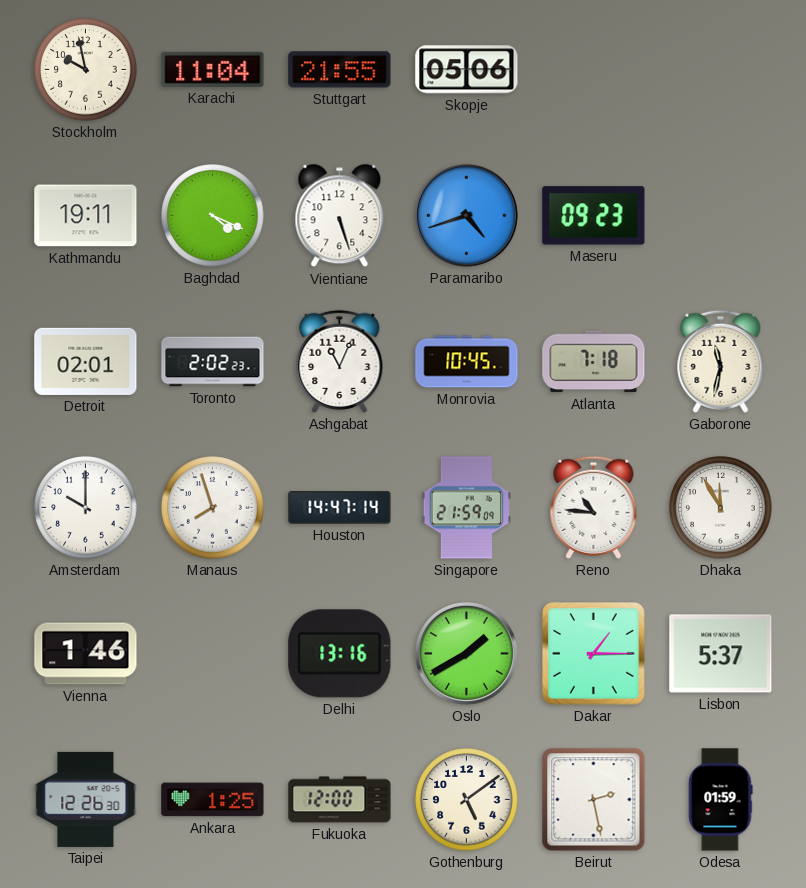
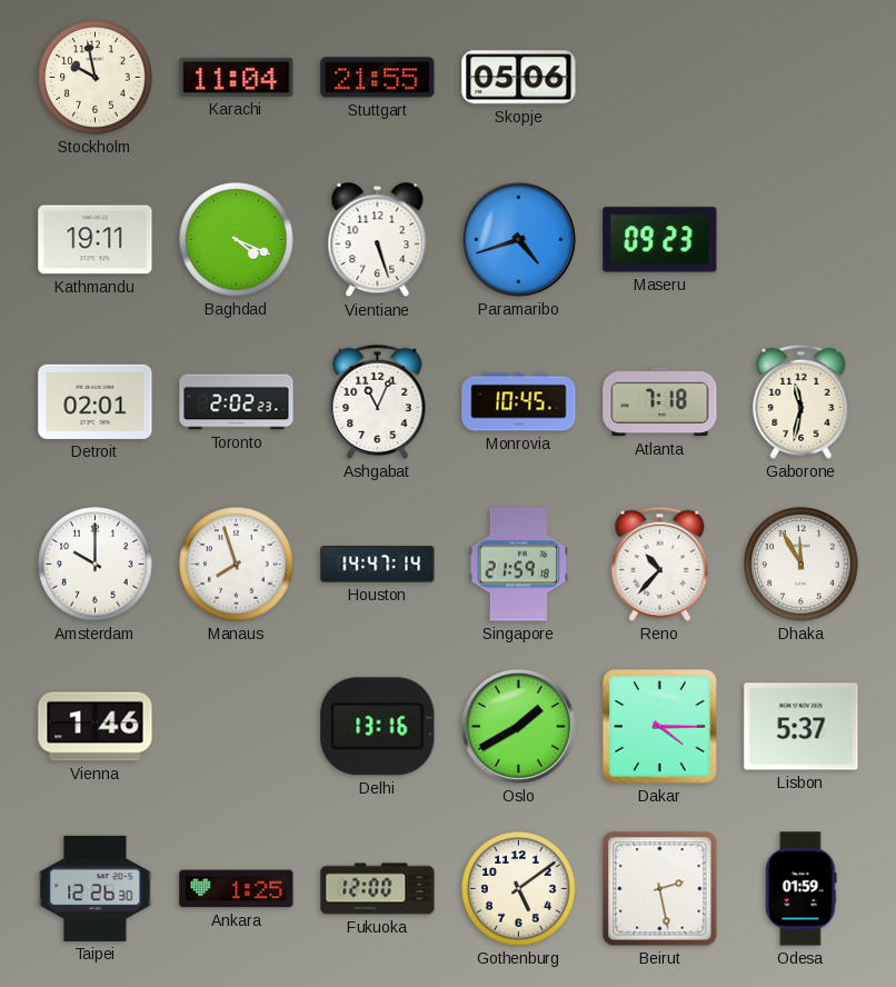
Singapore: 21:59:09 -> 21:59:18 (518, 565)
Reno: 10:46 -> 10:37 (660, 564)
Dakar: 1:15 -> 4:15 (660, 727)
